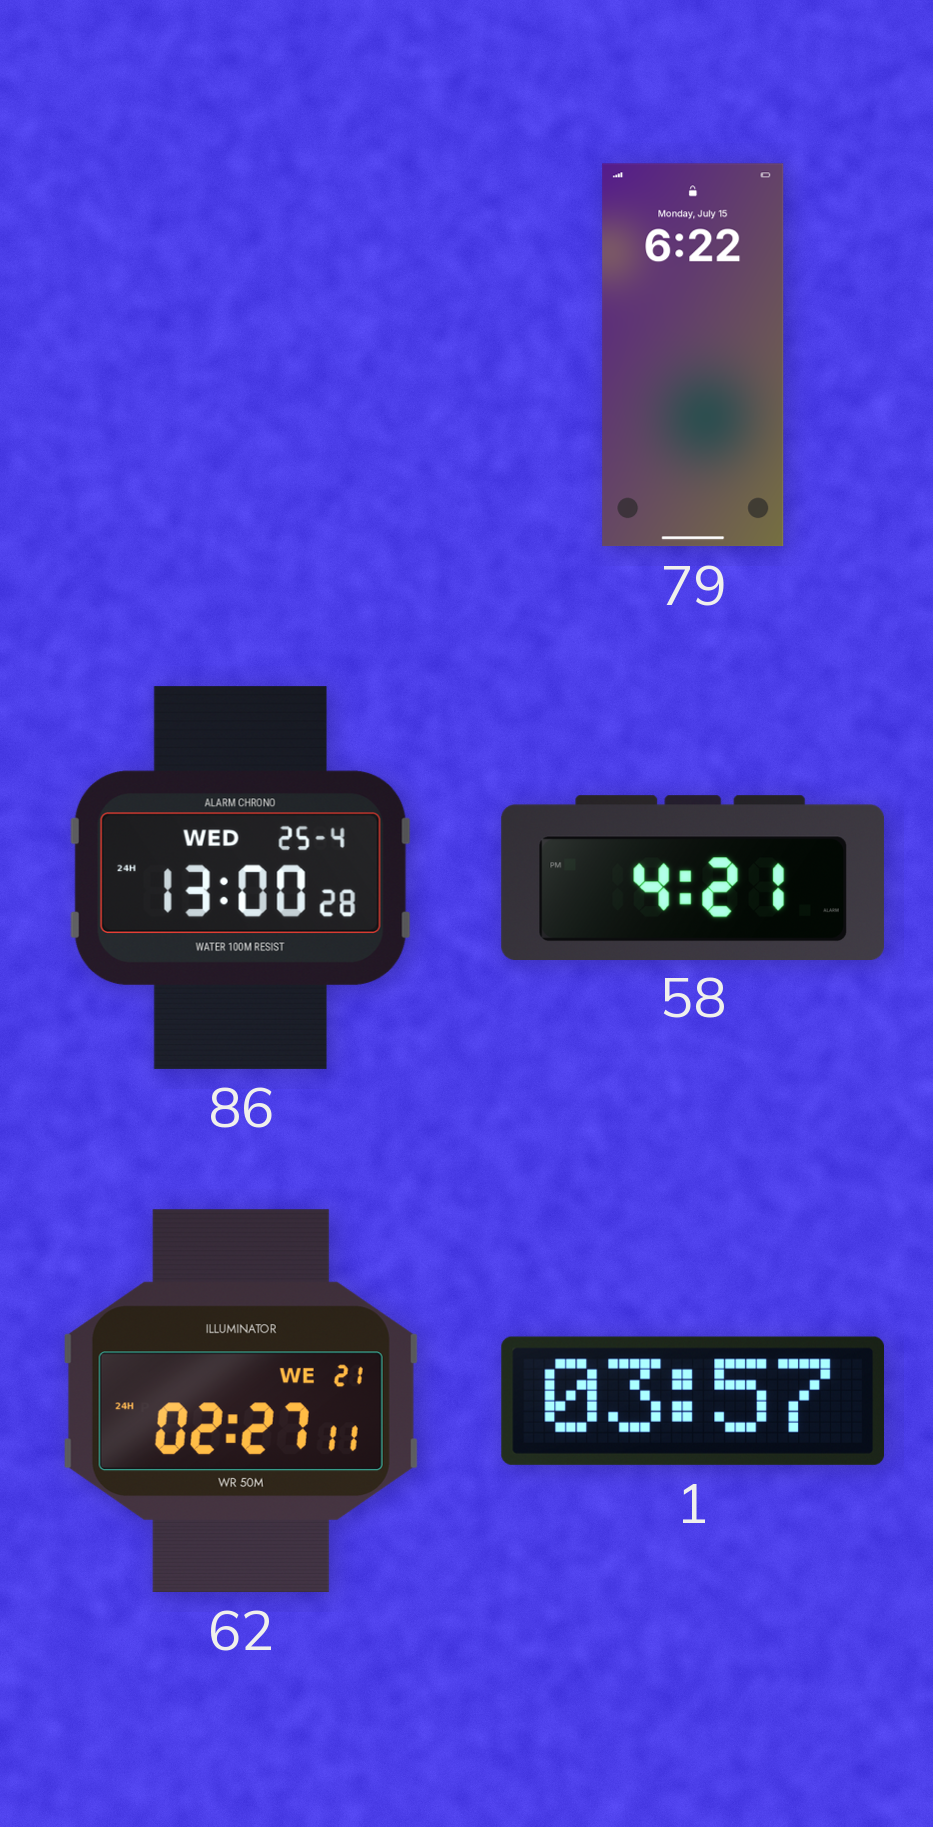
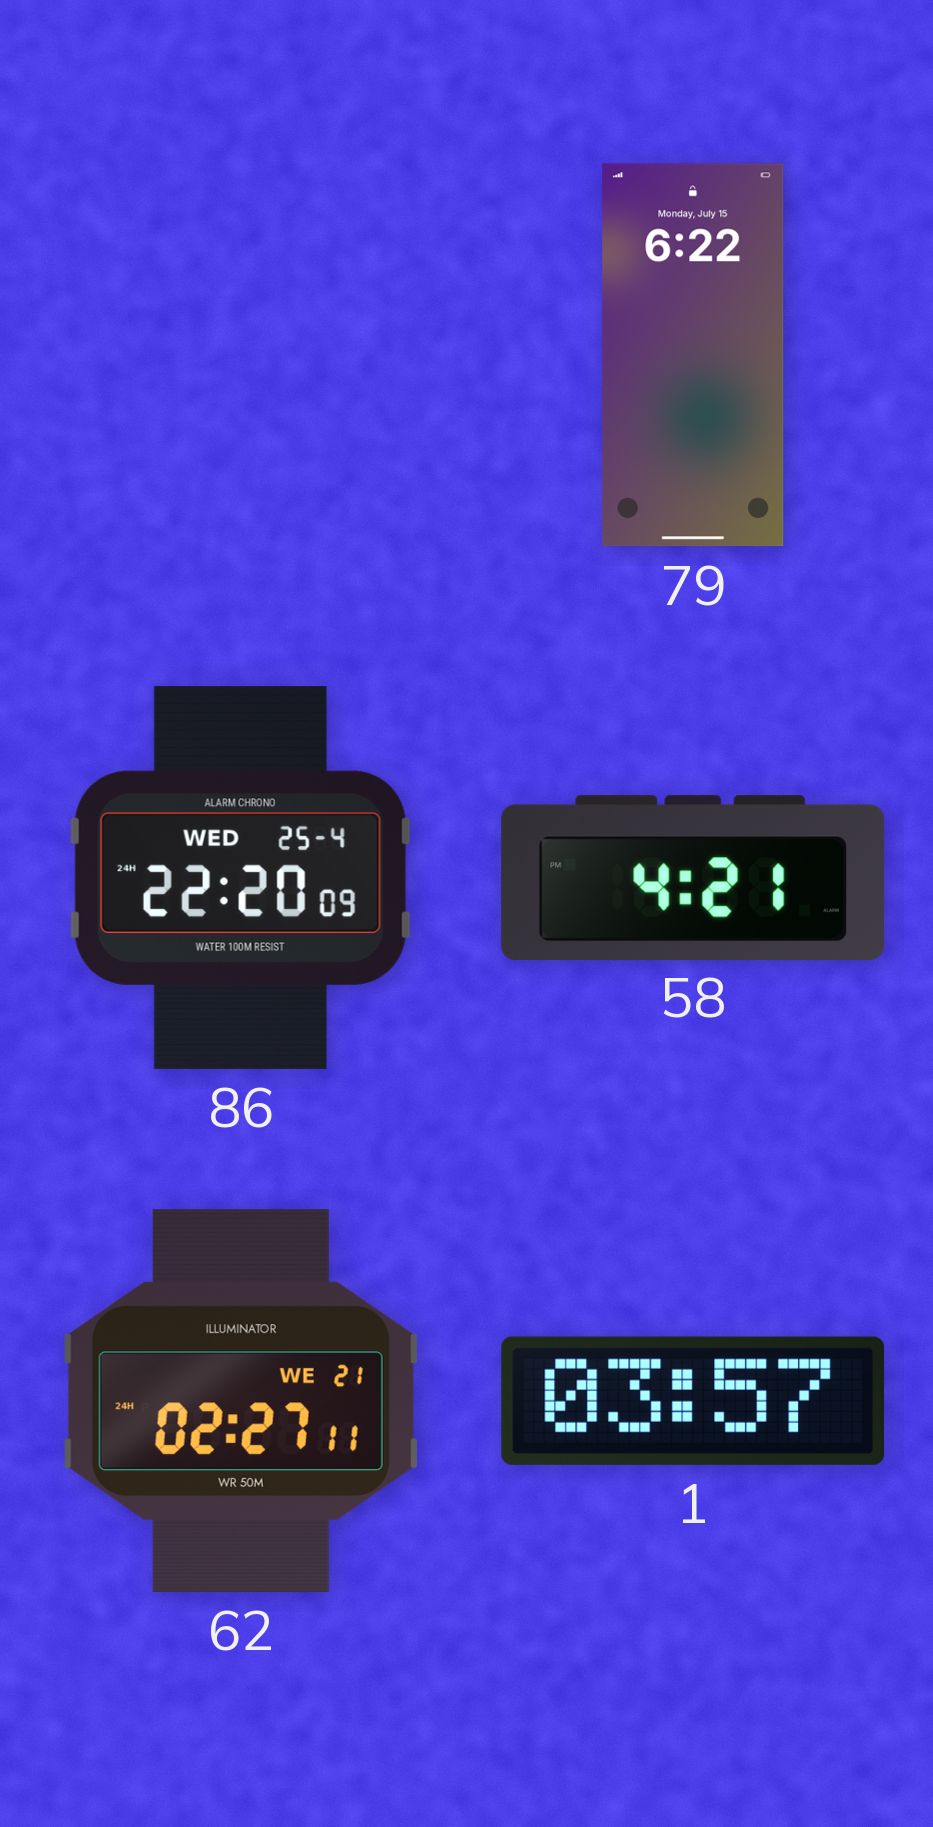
86: 13:00 -> 22:20 (240, 878)
